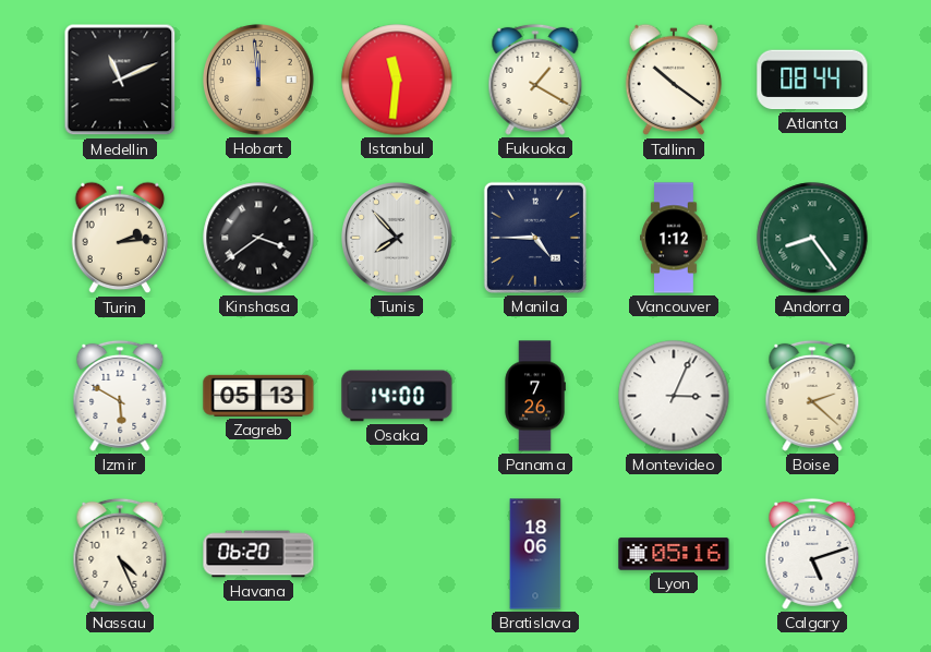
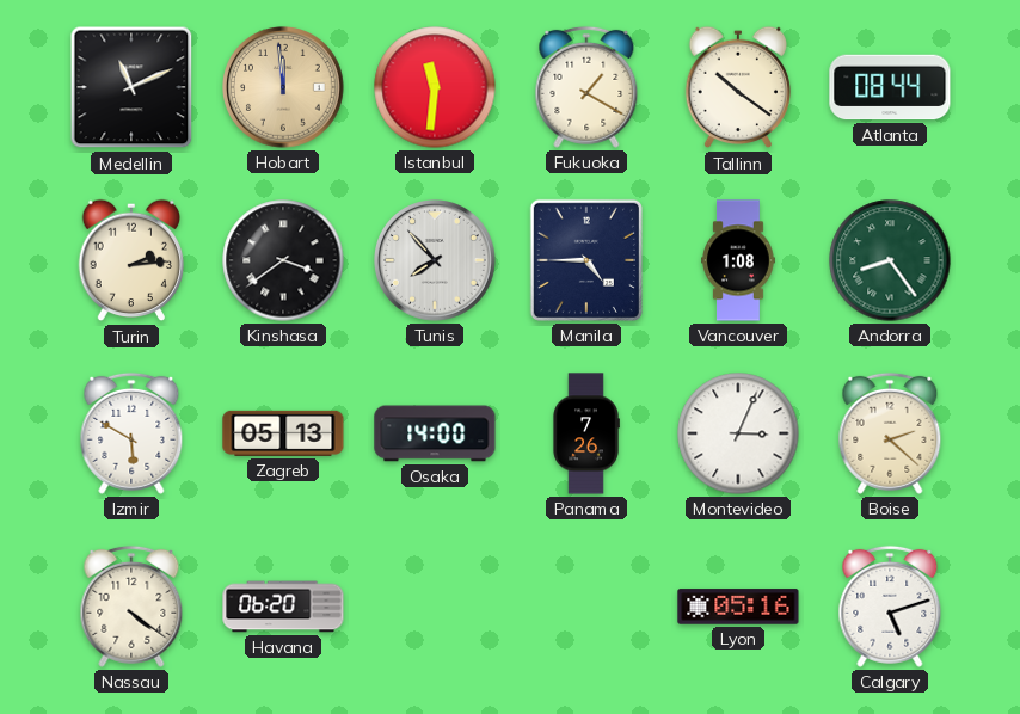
Vancouver: 1:12 -> 1:08 (738, 260)
Nassau: 4:26 -> 4:21 (131, 607)
Bratislava: 18:06 -> none (535, 554)
